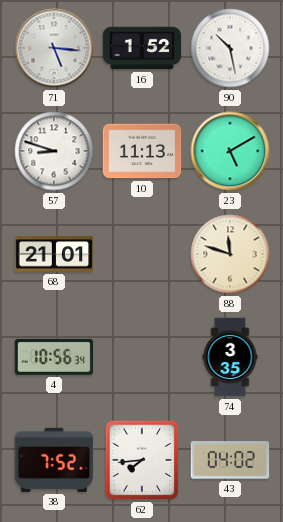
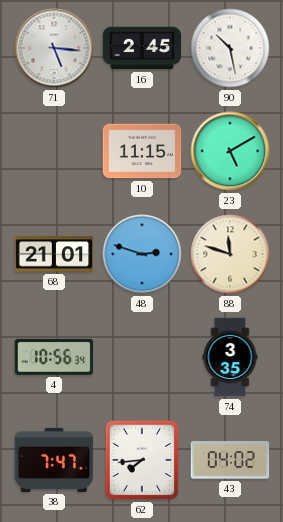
16: 1:52 -> 2:45 (142, 48)
57: 8:48 -> none (54, 151)
10: 11:13 -> 11:15 (142, 151)
48: none -> 2:48 (142, 254)
38: 7:52 -> 7:47 (54, 460)
